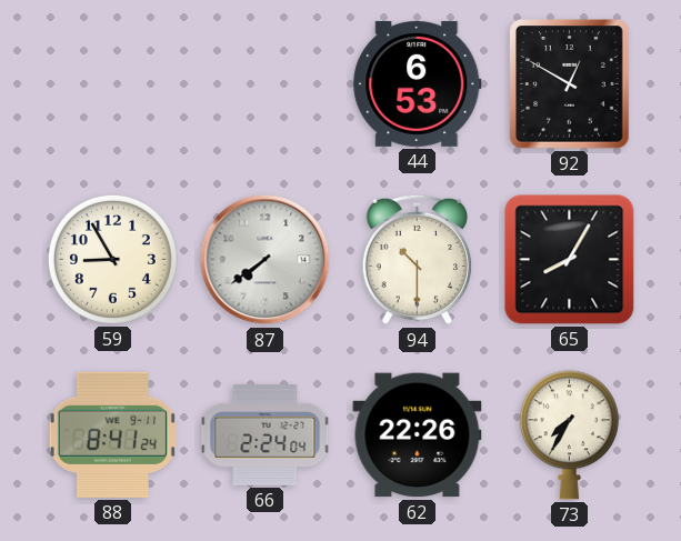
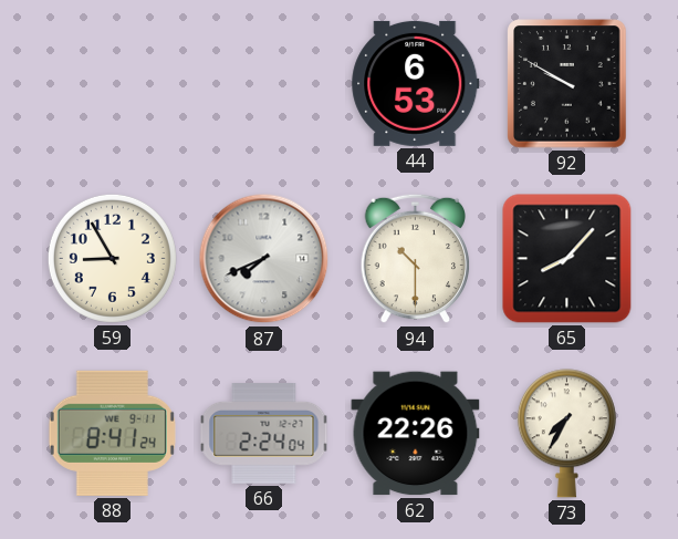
92: 12:50 -> 9:50 (567, 84)
87: 7:39 -> 7:41 (264, 259)
65: 8:05 -> 8:07 (567, 259)
